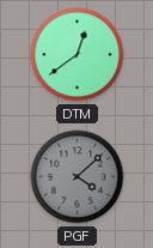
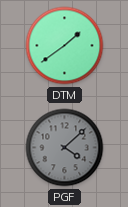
DTM: 12:39 -> 1:39 (65, 46)
